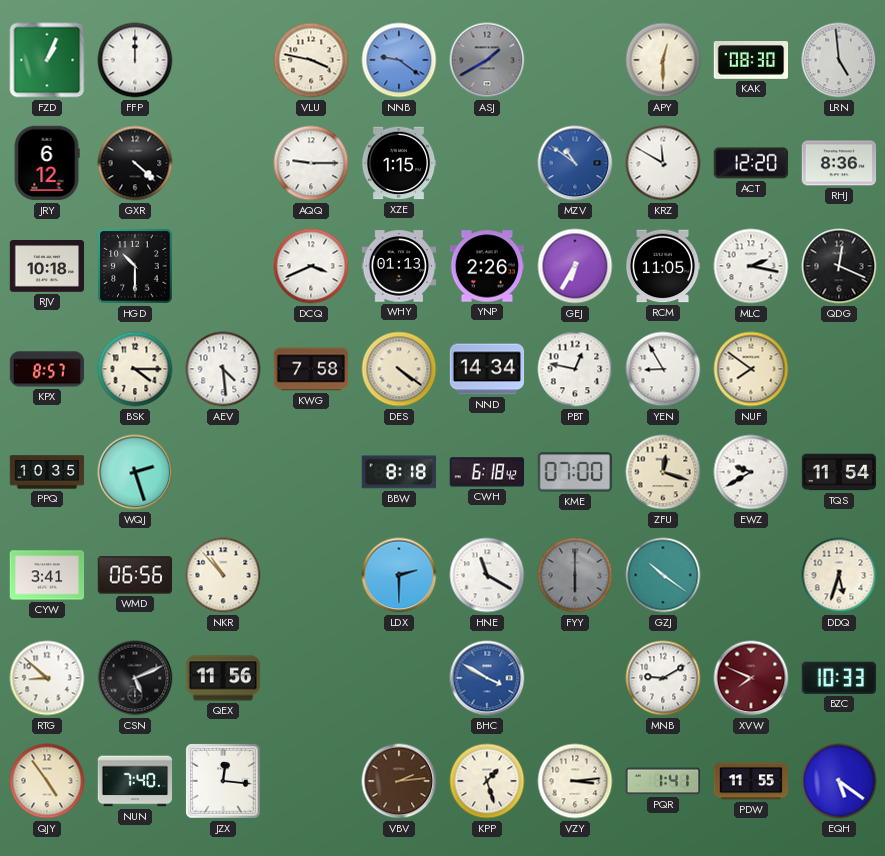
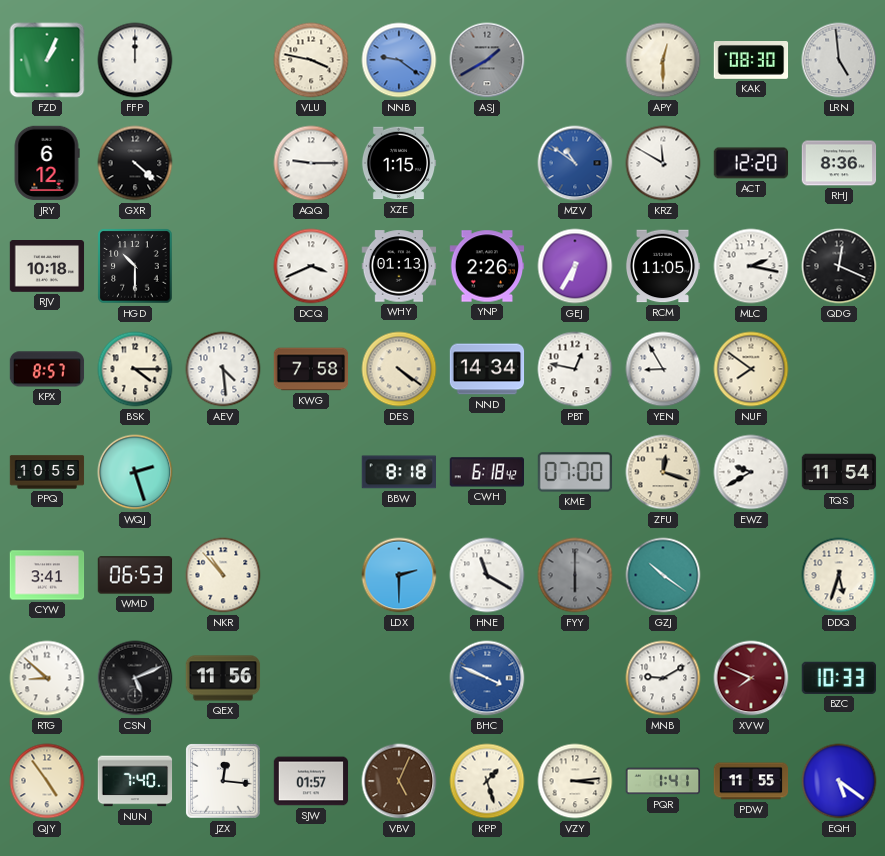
PPQ: 10:35 -> 10:55 (47, 472)
WMD: 06:56 -> 06:53 (135, 575)
BHC: 3:50 -> 3:49 (487, 678)
SJW: none -> 01:57 (311, 781)
VBV: 2:14 -> 5:04 (399, 781)
